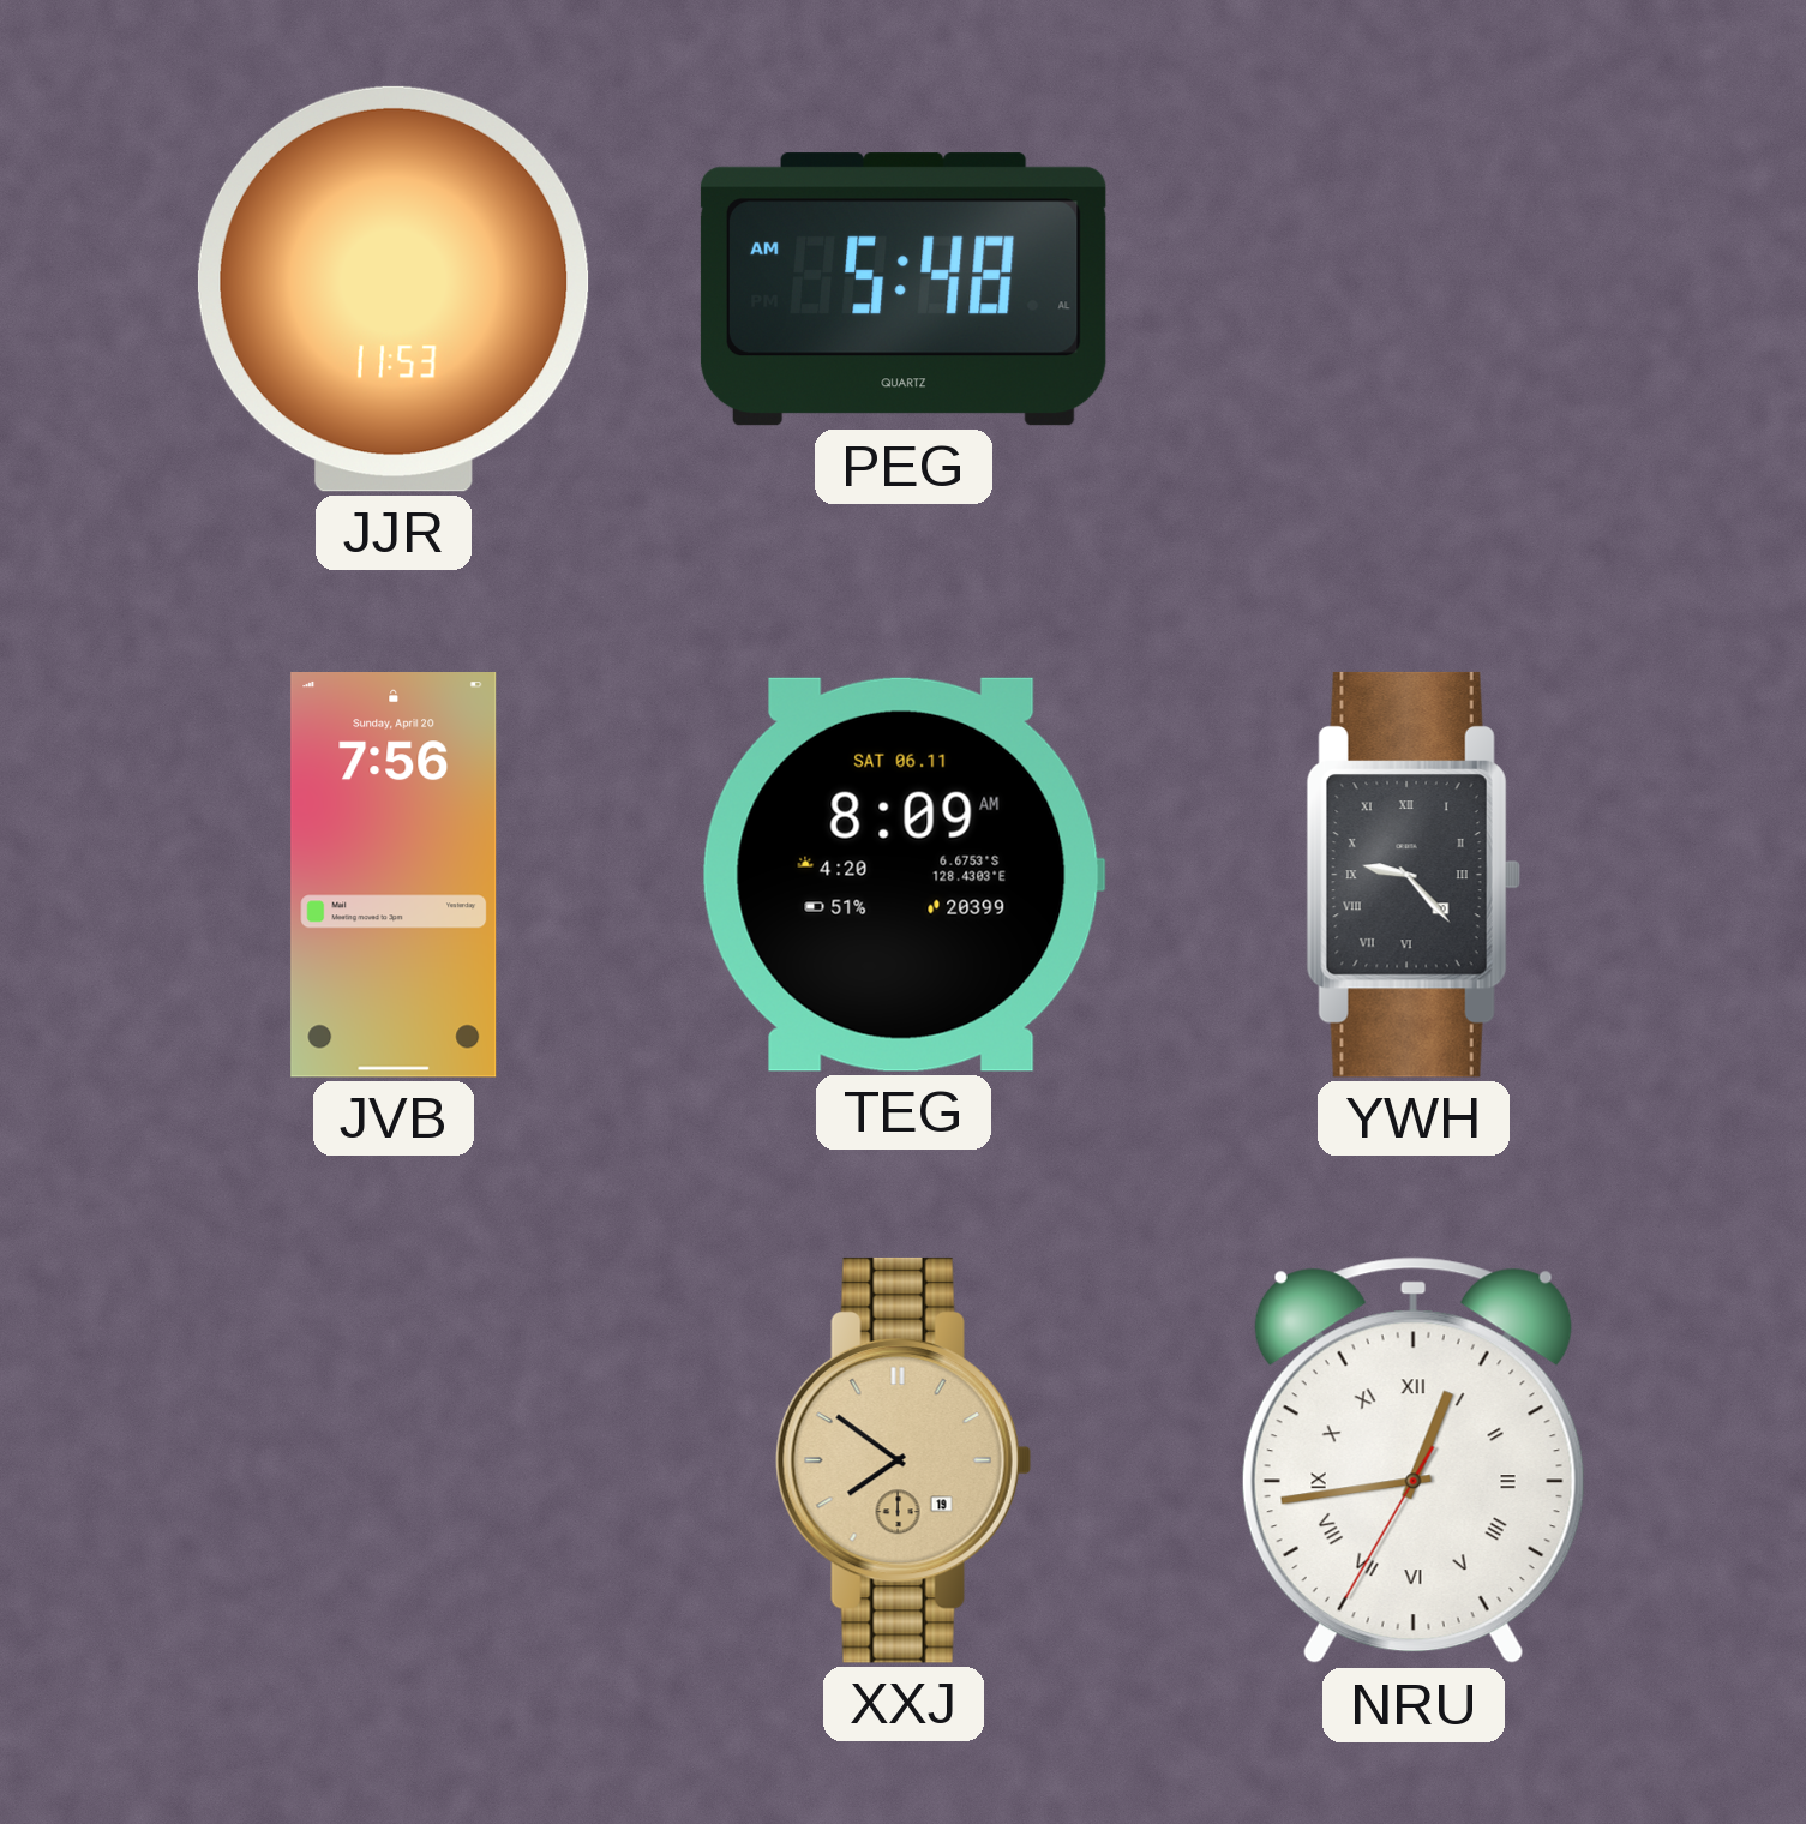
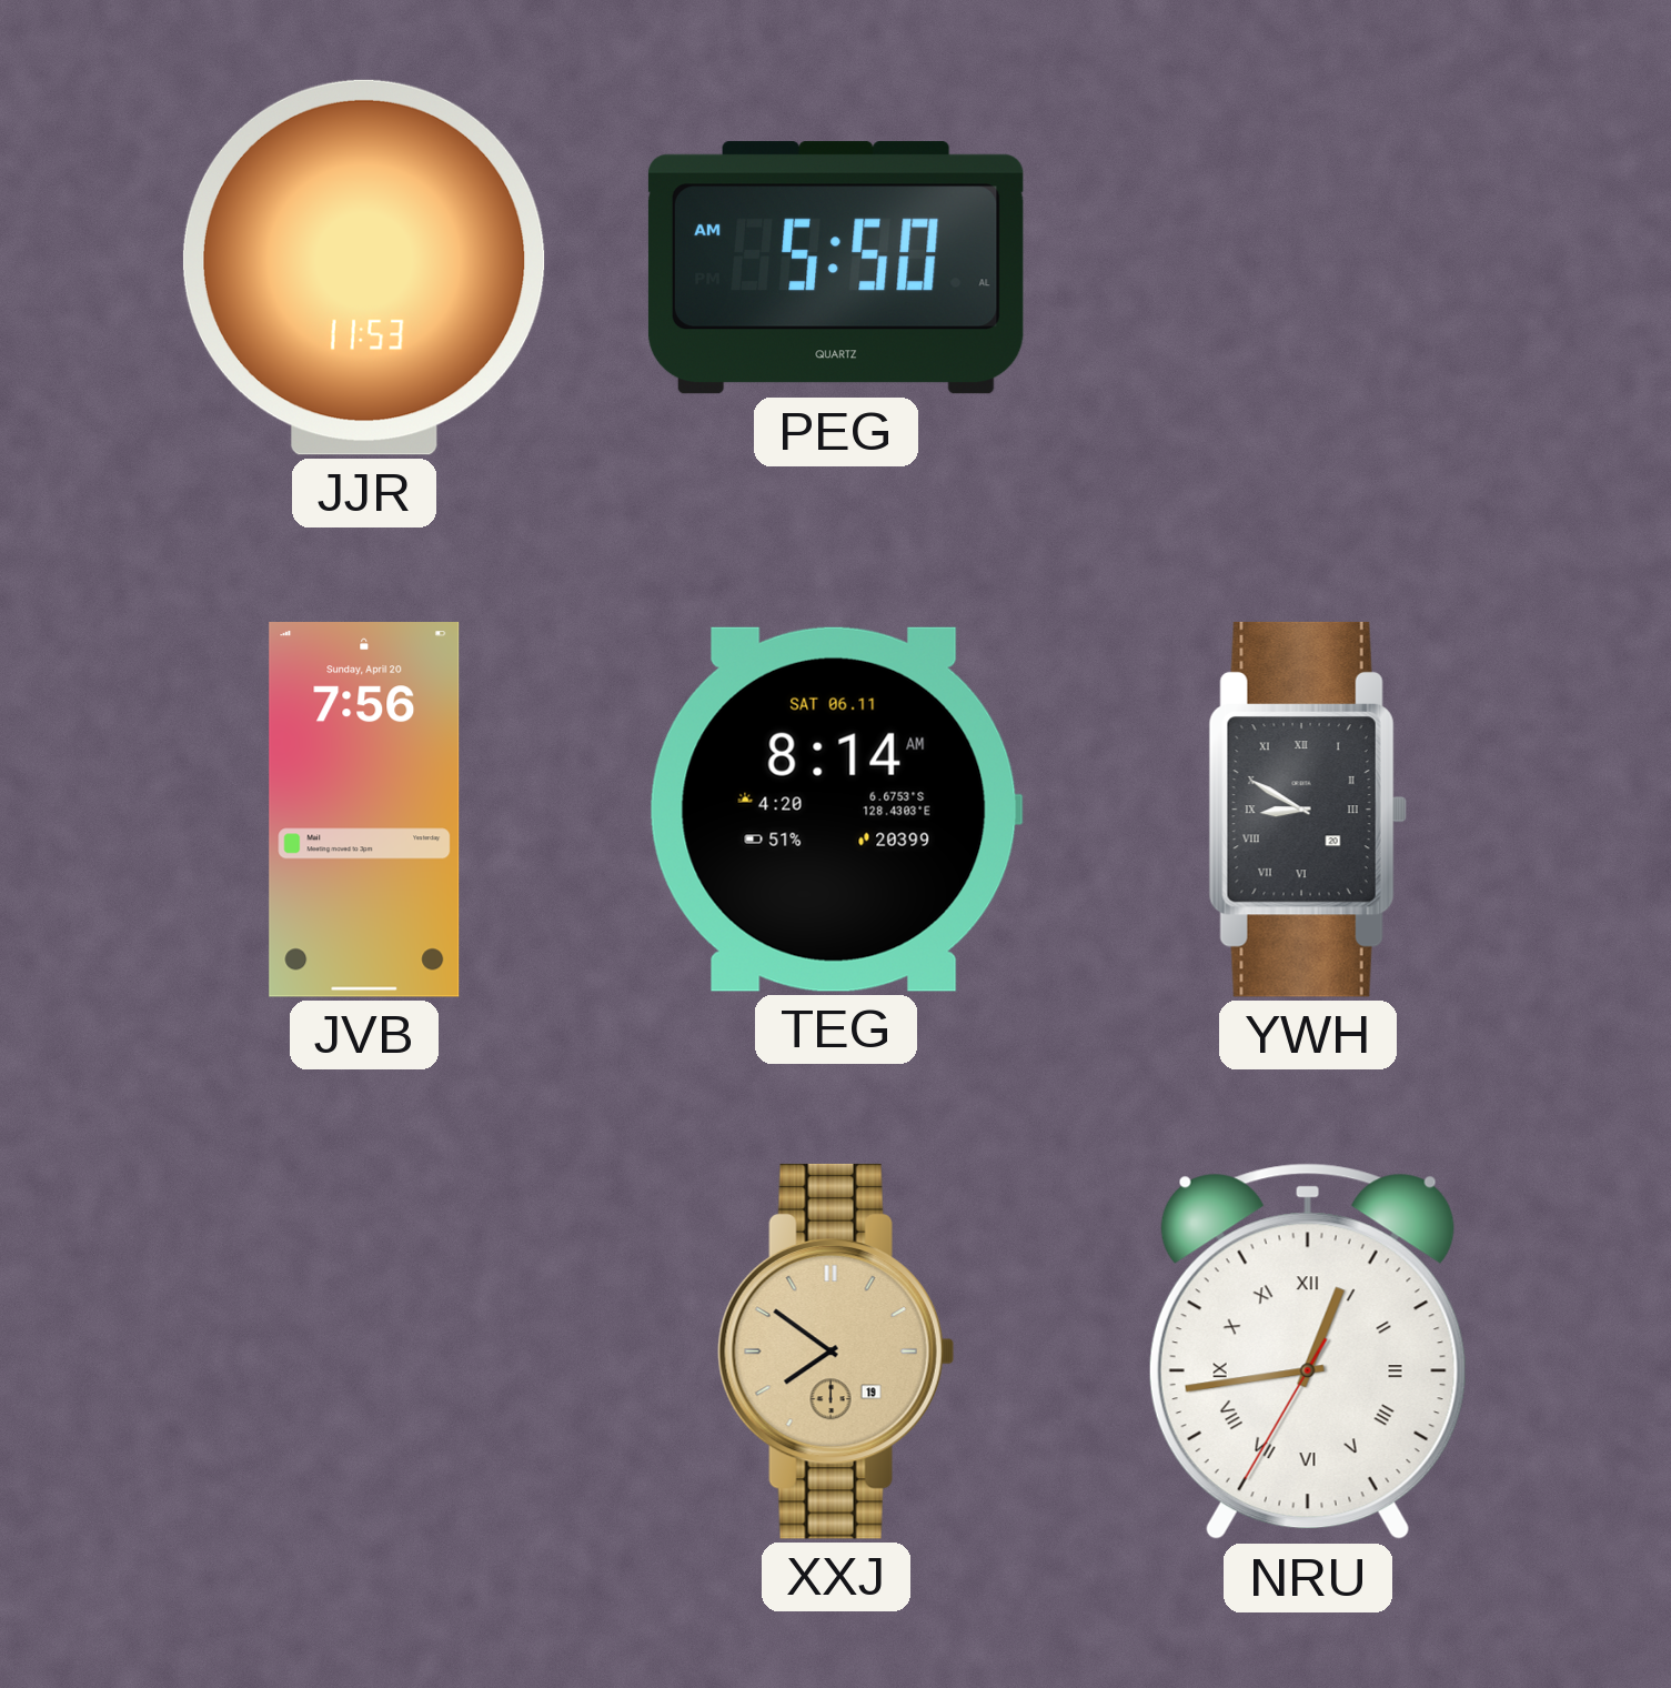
PEG: 5:48 -> 5:50 (836, 268)
TEG: 8:09 -> 8:14 (836, 810)
YWH: 9:23 -> 8:50 (1308, 810)
